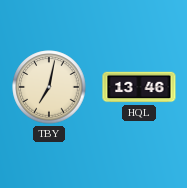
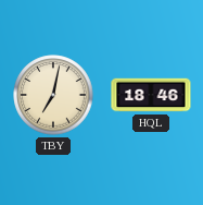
HQL: 13:46 -> 18:46 (151, 95)
